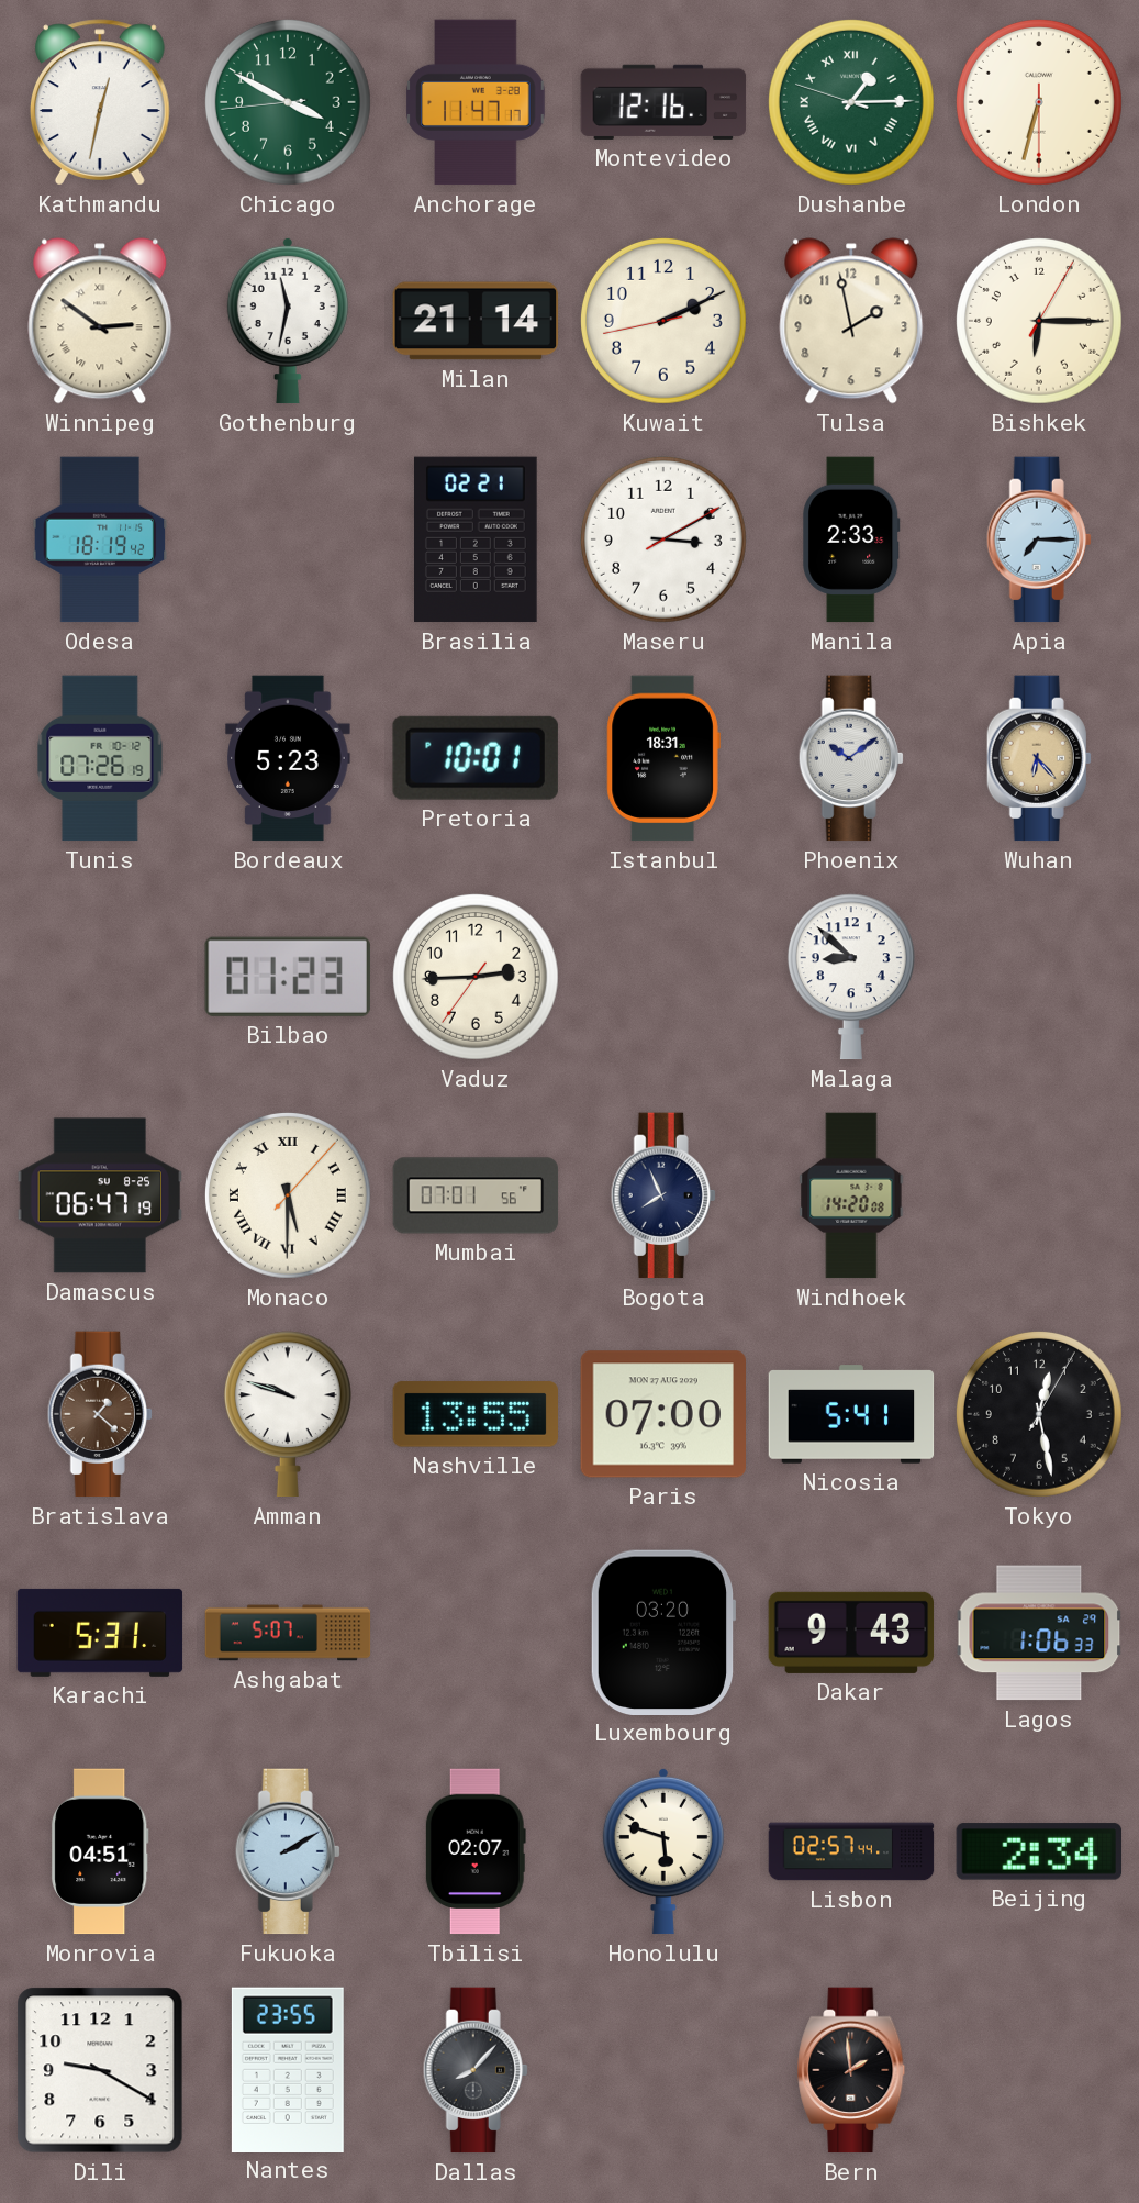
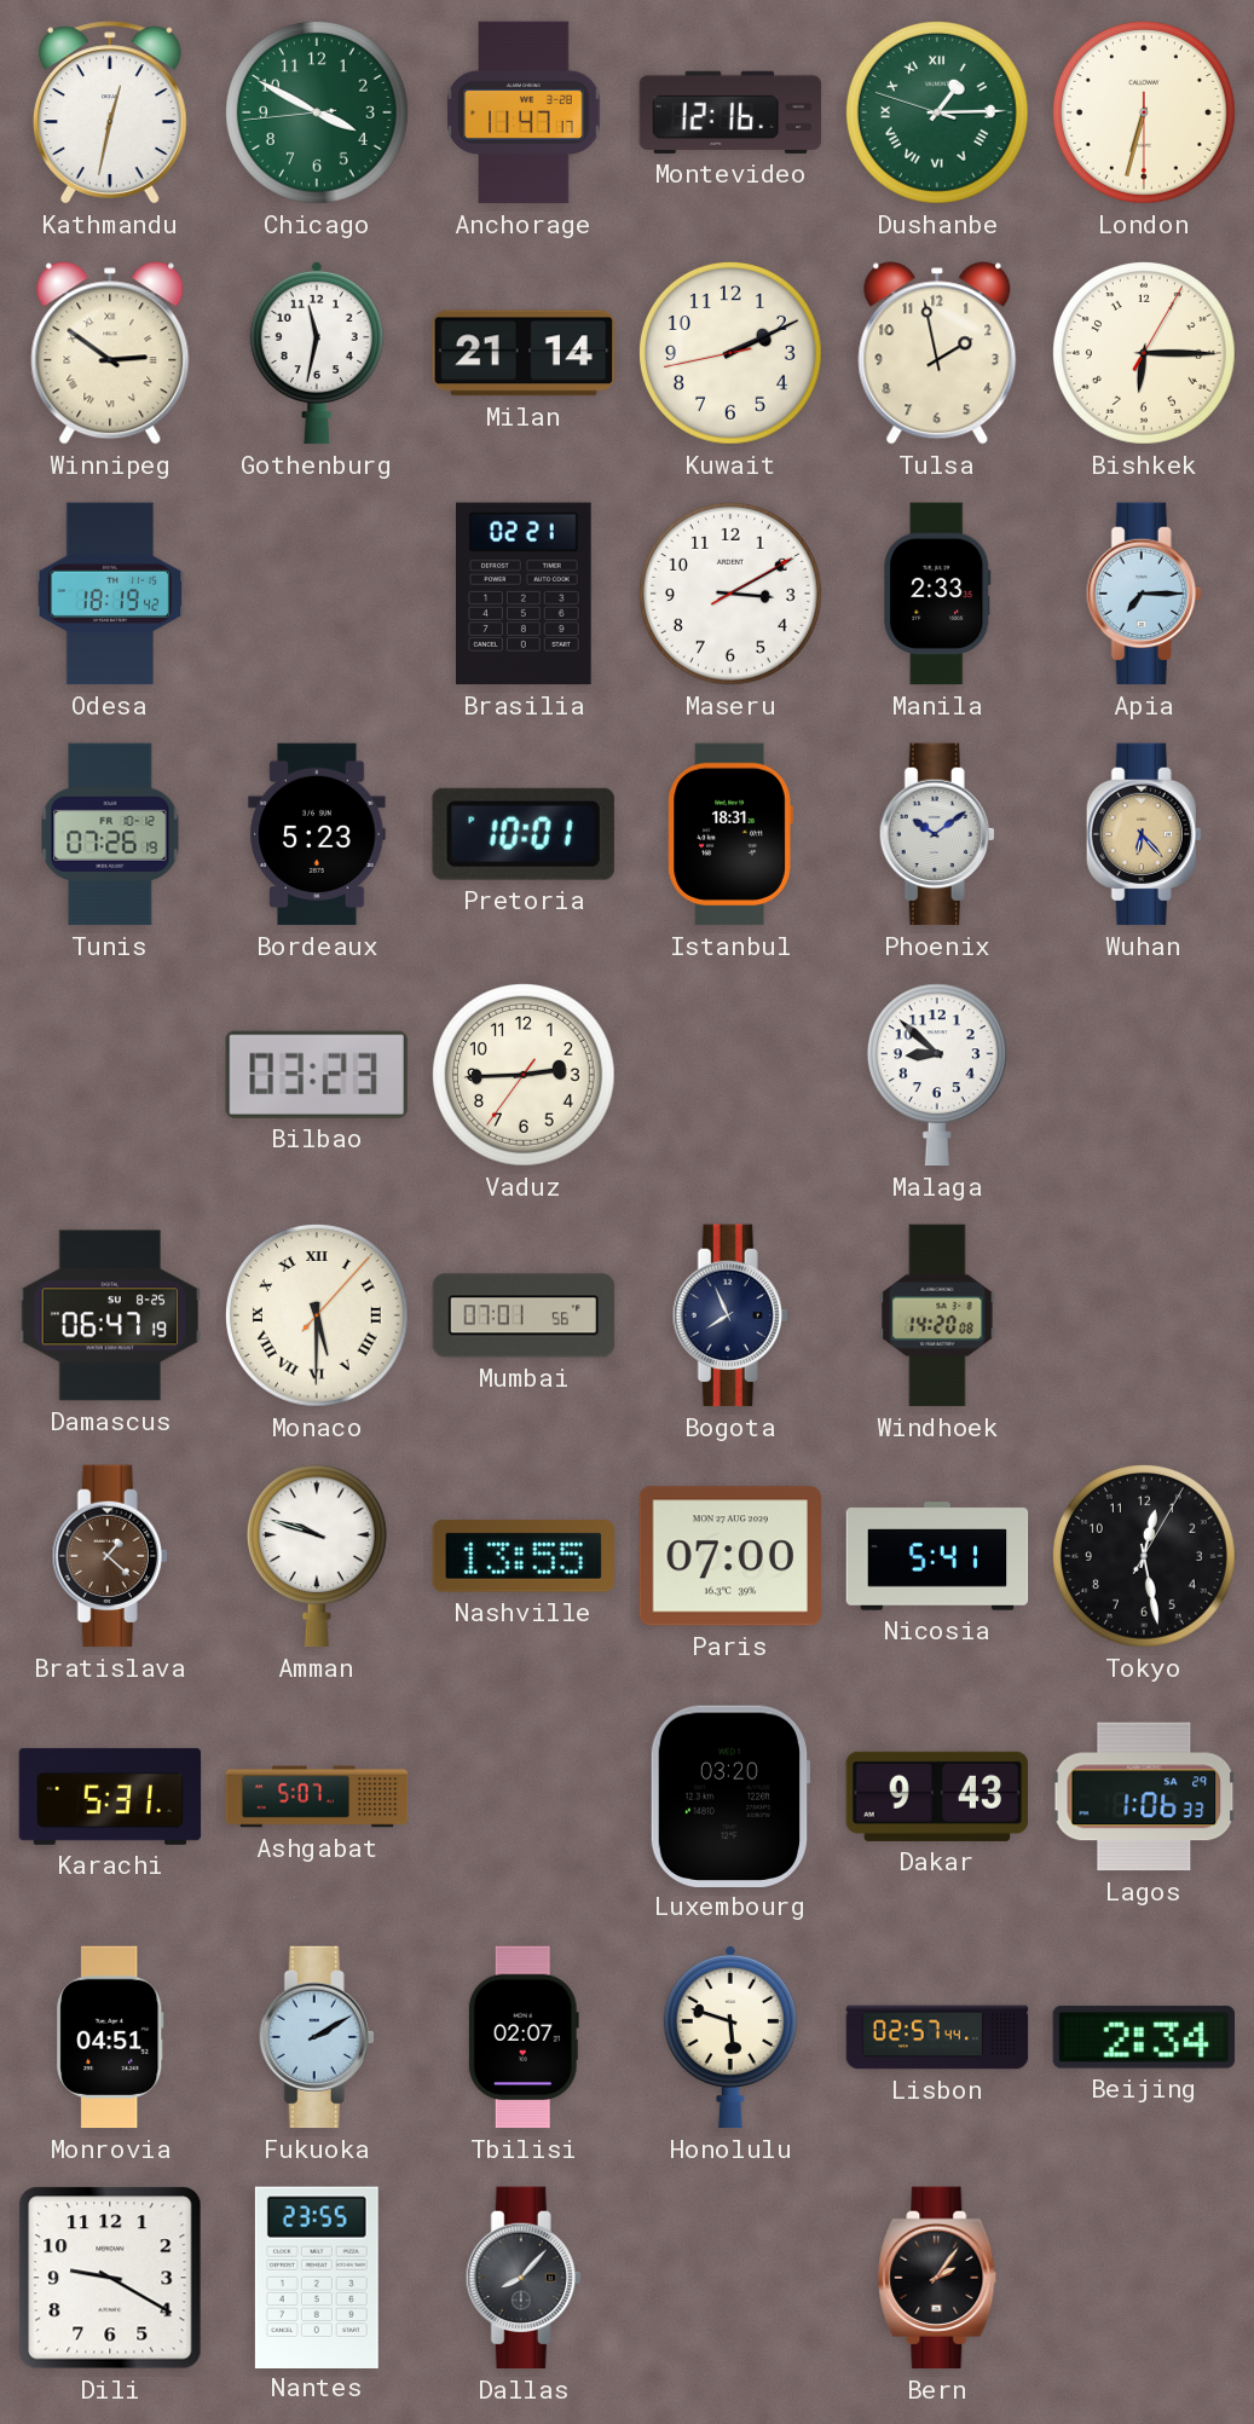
Bilbao: 01:23 -> 03:23 (317, 1075)
Bern: 1:59 -> 2:06 (937, 2278)
